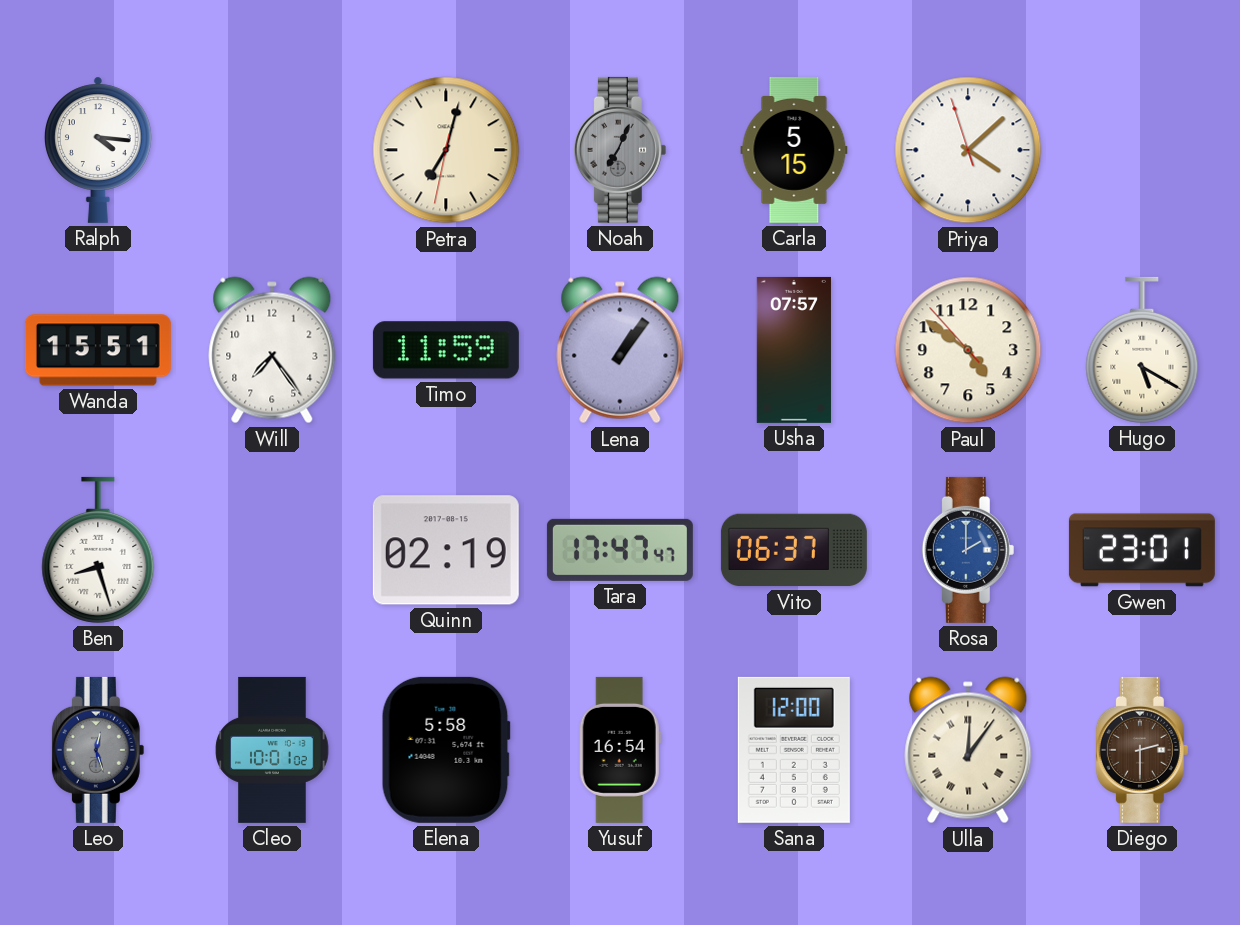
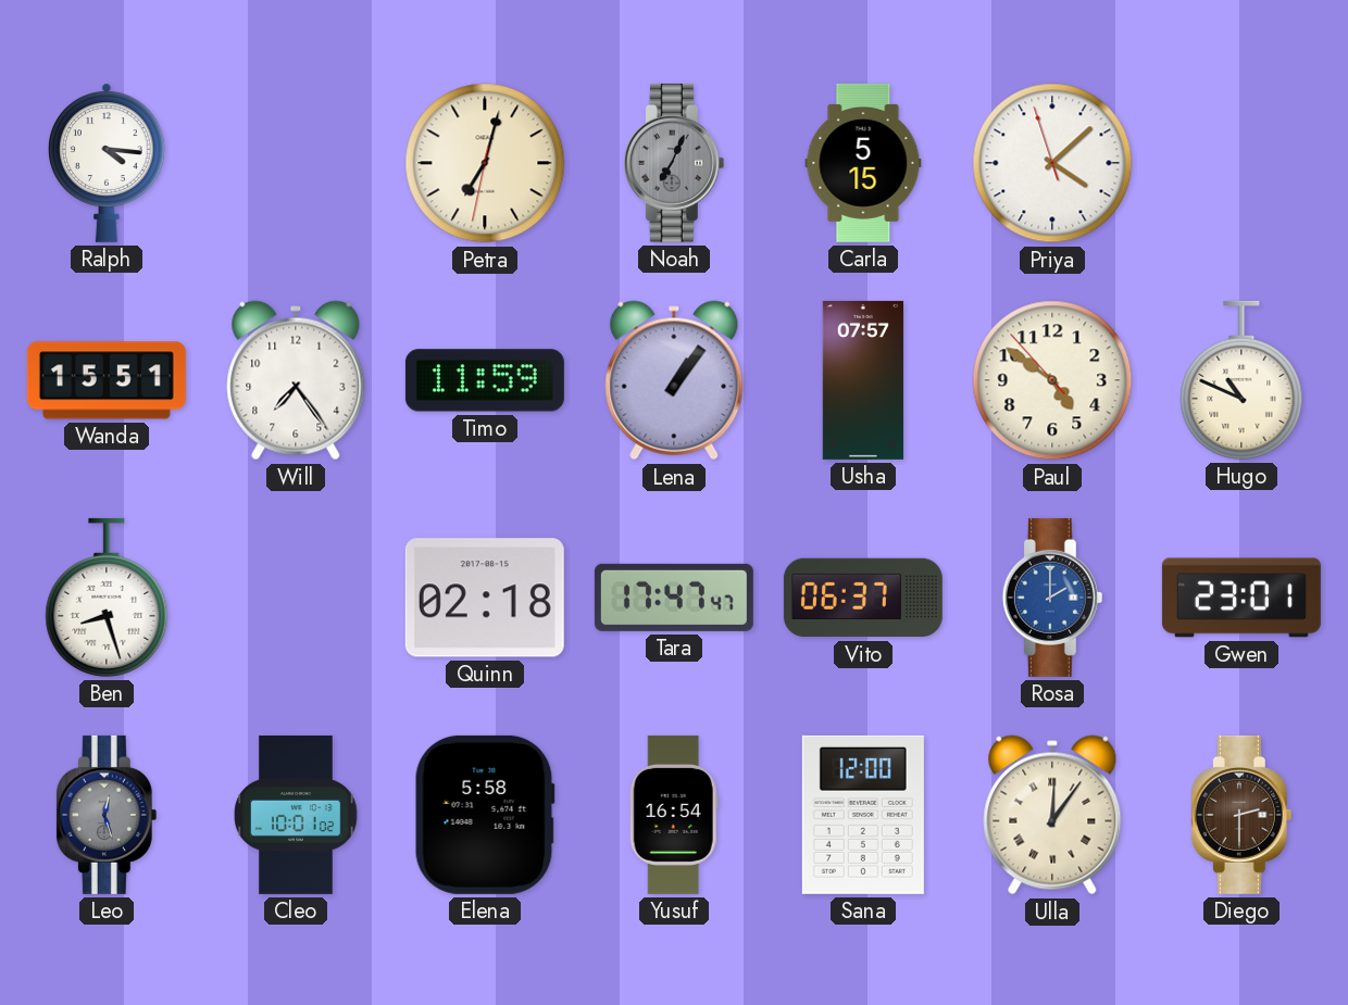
Hugo: 5:20 -> 10:49 (1241, 380)
Quinn: 02:19 -> 02:18 (485, 598)
